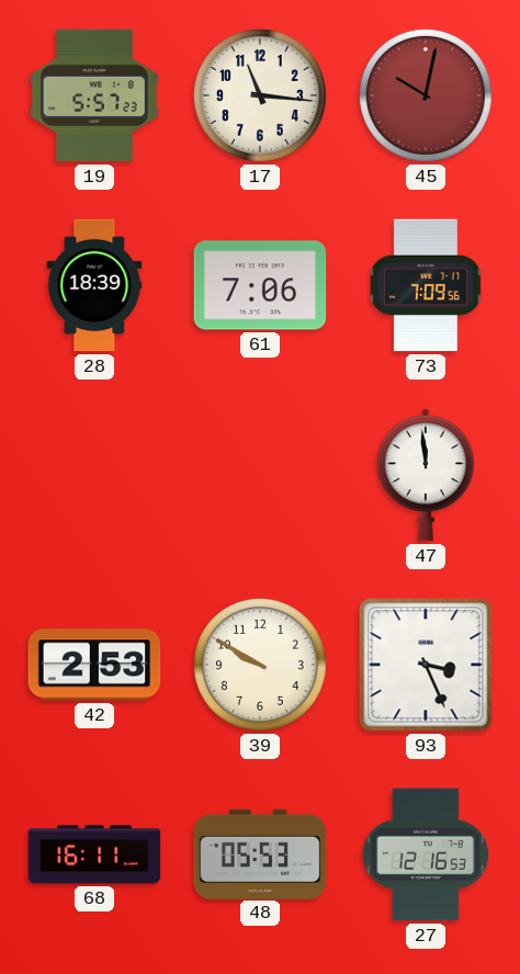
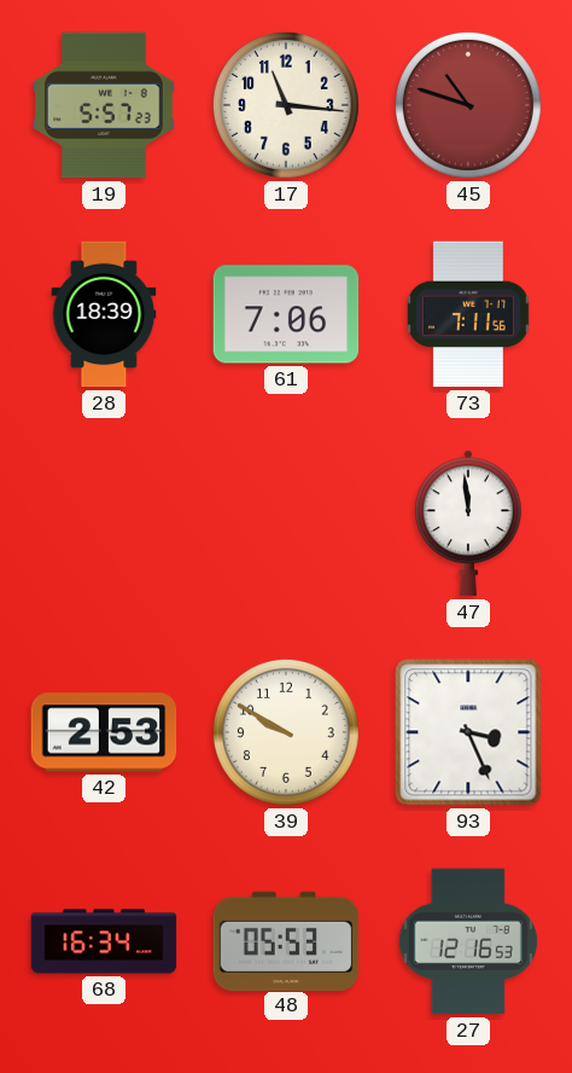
45: 10:02 -> 10:48 (468, 105)
73: 7:09 -> 7:11 (468, 314)
68: 16:11 -> 16:34 (104, 941)
